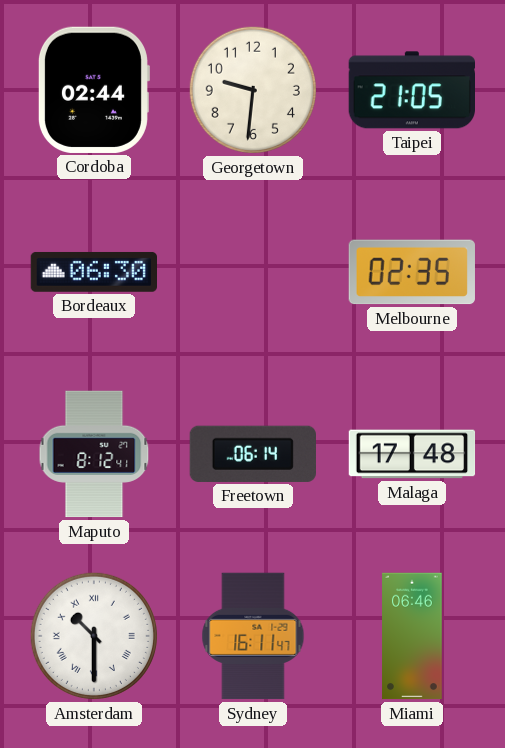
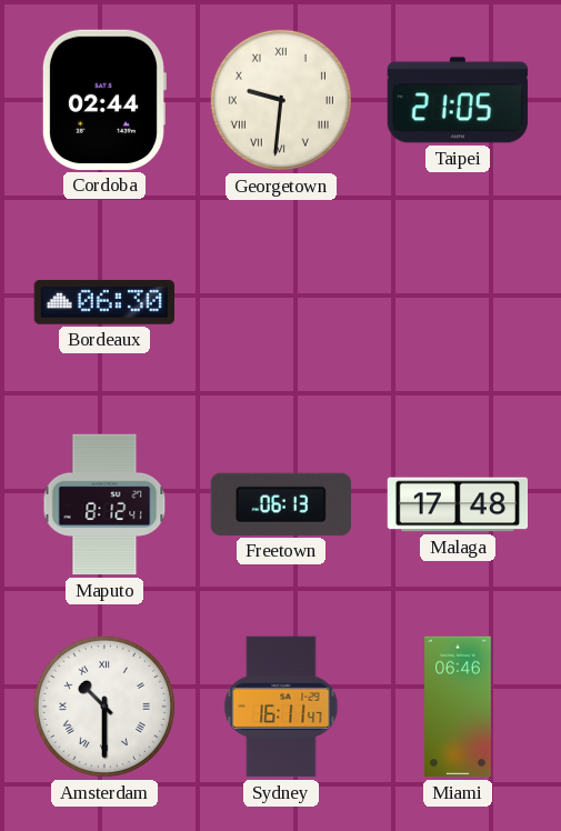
Georgetown numerals: Arabic -> Roman (281, 100)
Melbourne: 02:35 -> none (411, 272)
Freetown: 06:14 -> 06:13 (281, 504)
